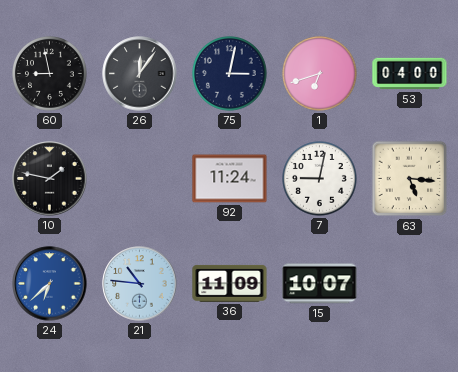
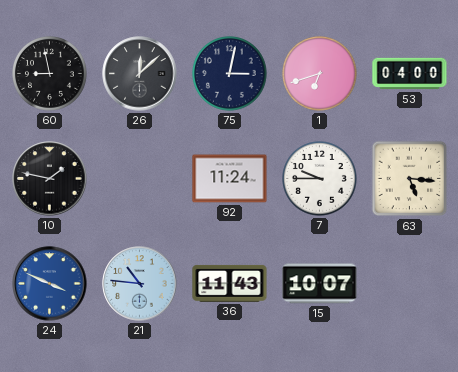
26: 12:06 -> 12:08 (140, 74)
7: 9:02 -> 9:45 (320, 179)
24: 6:38 -> 3:49 (50, 284)
36: 11:09 -> 11:43 (230, 283)
